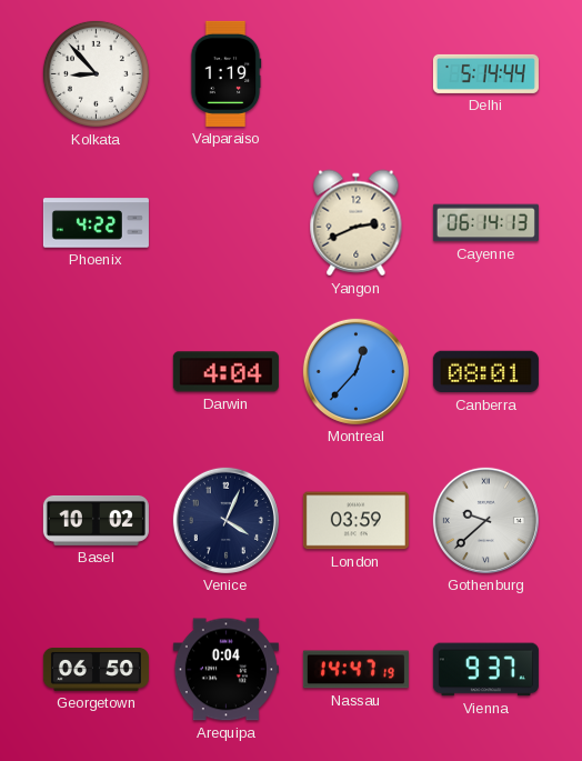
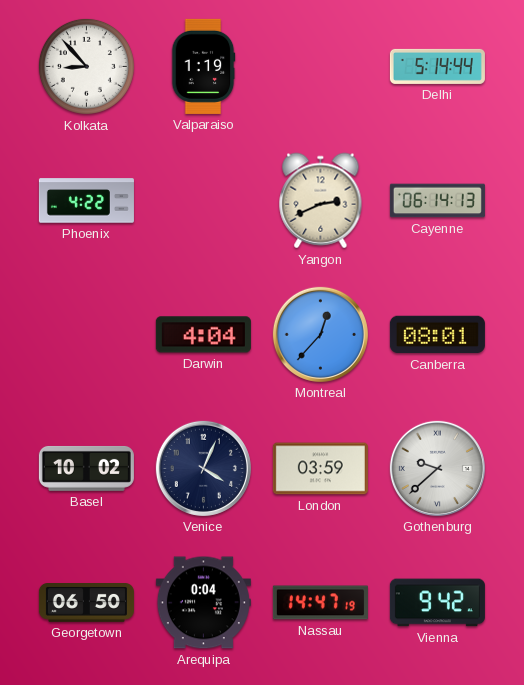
Vienna: 9:37 -> 9:42 (437, 603)
